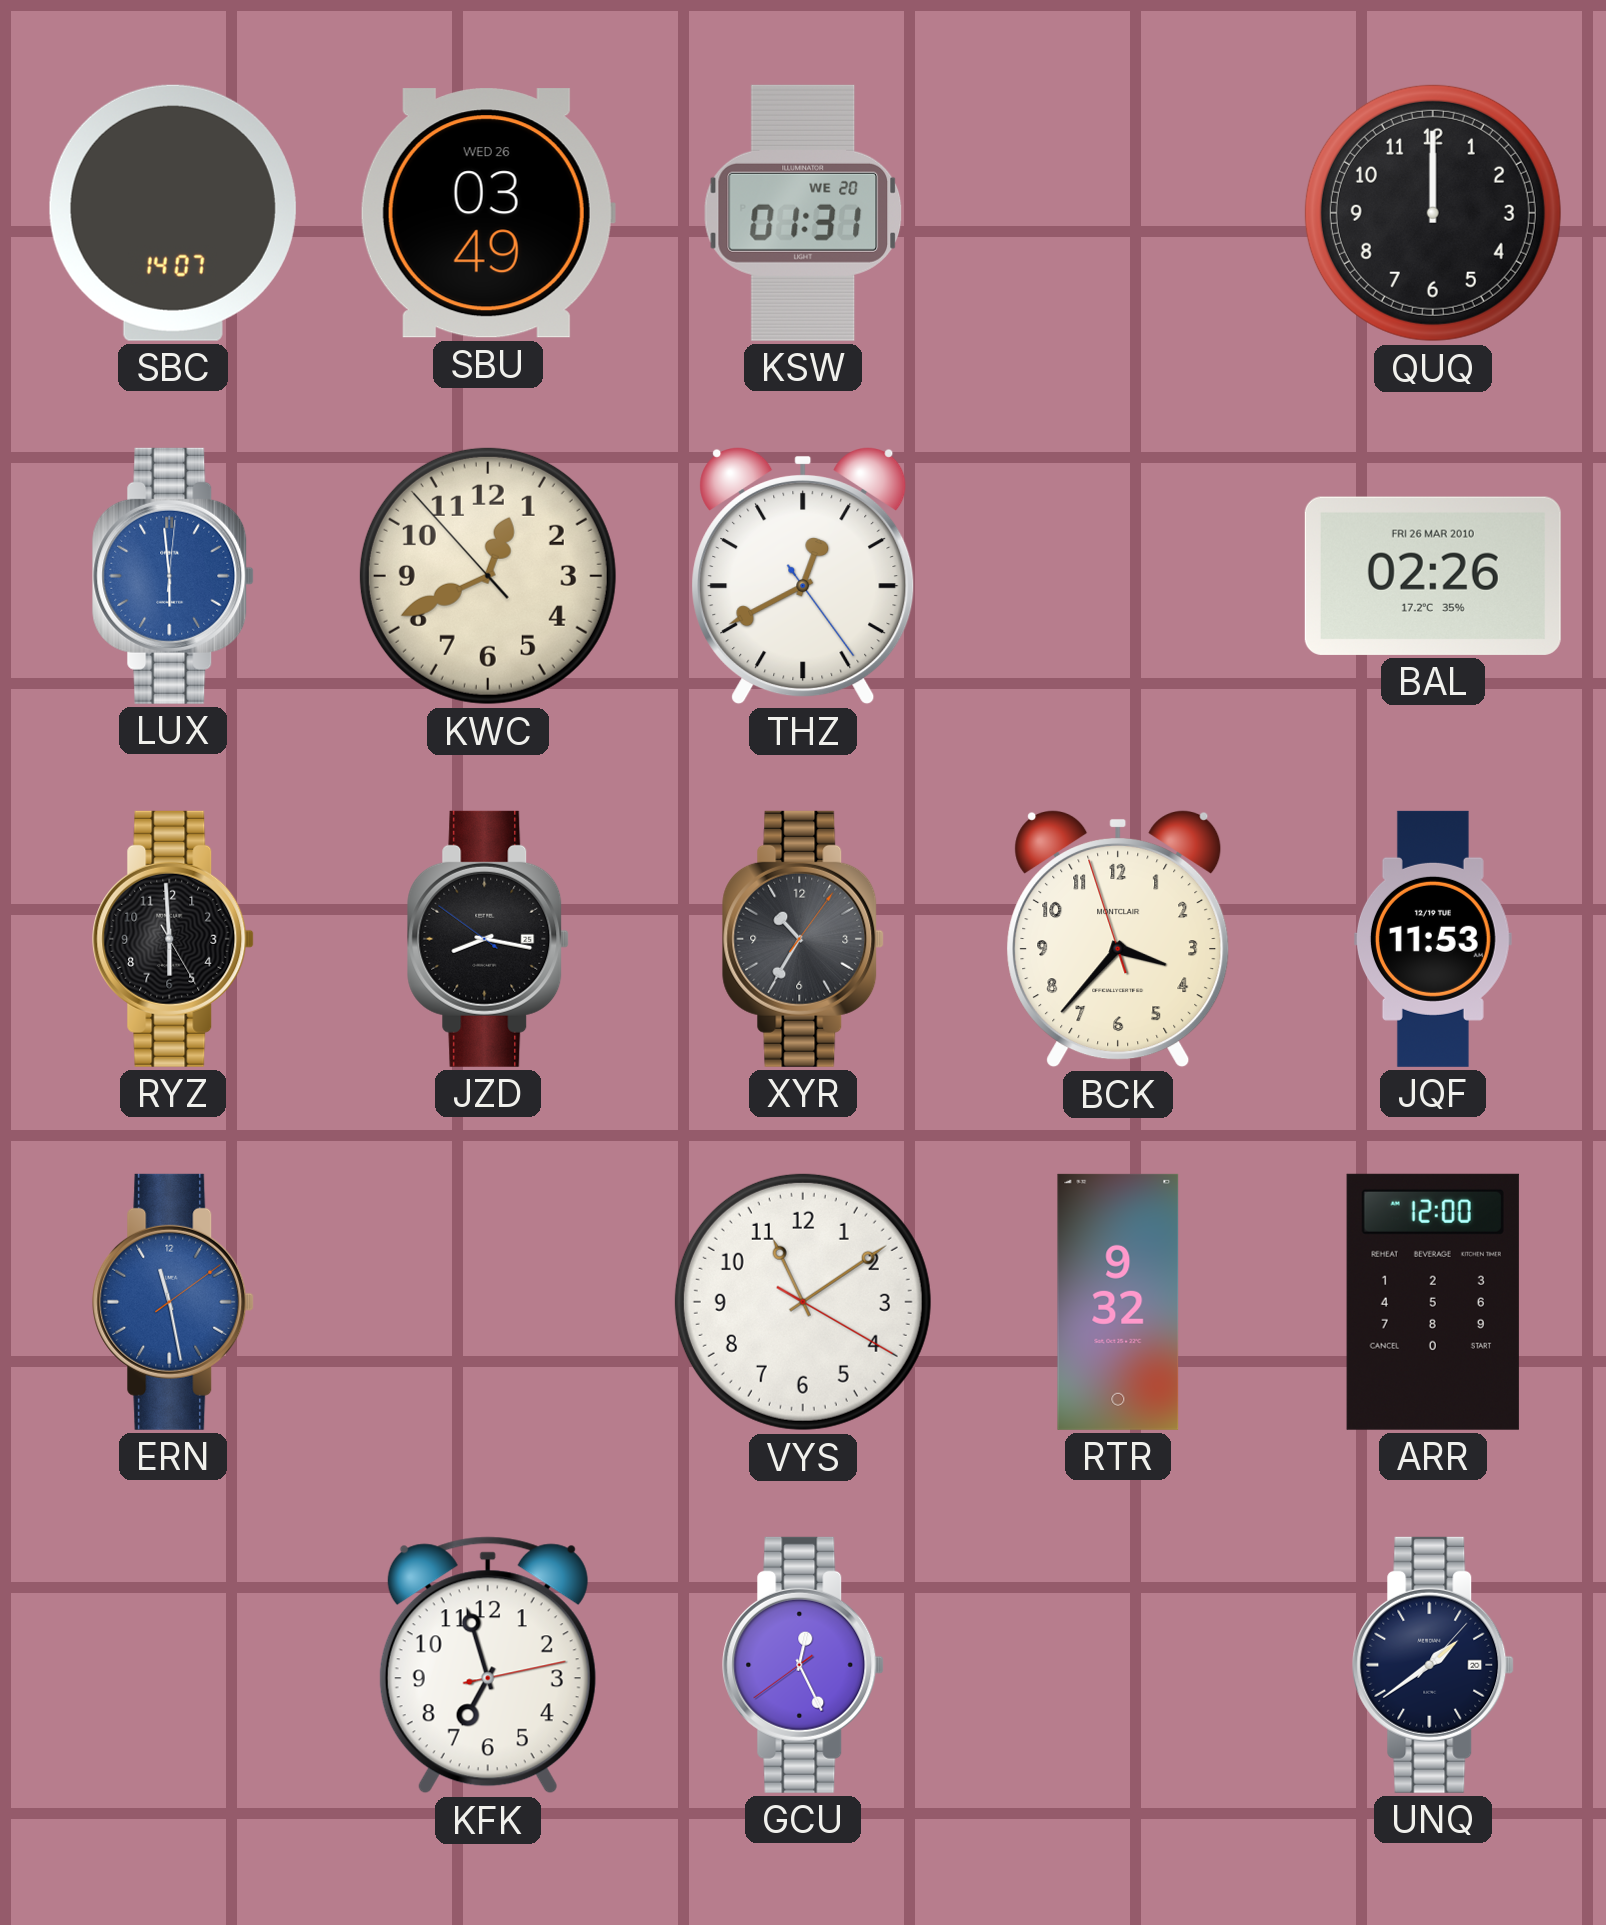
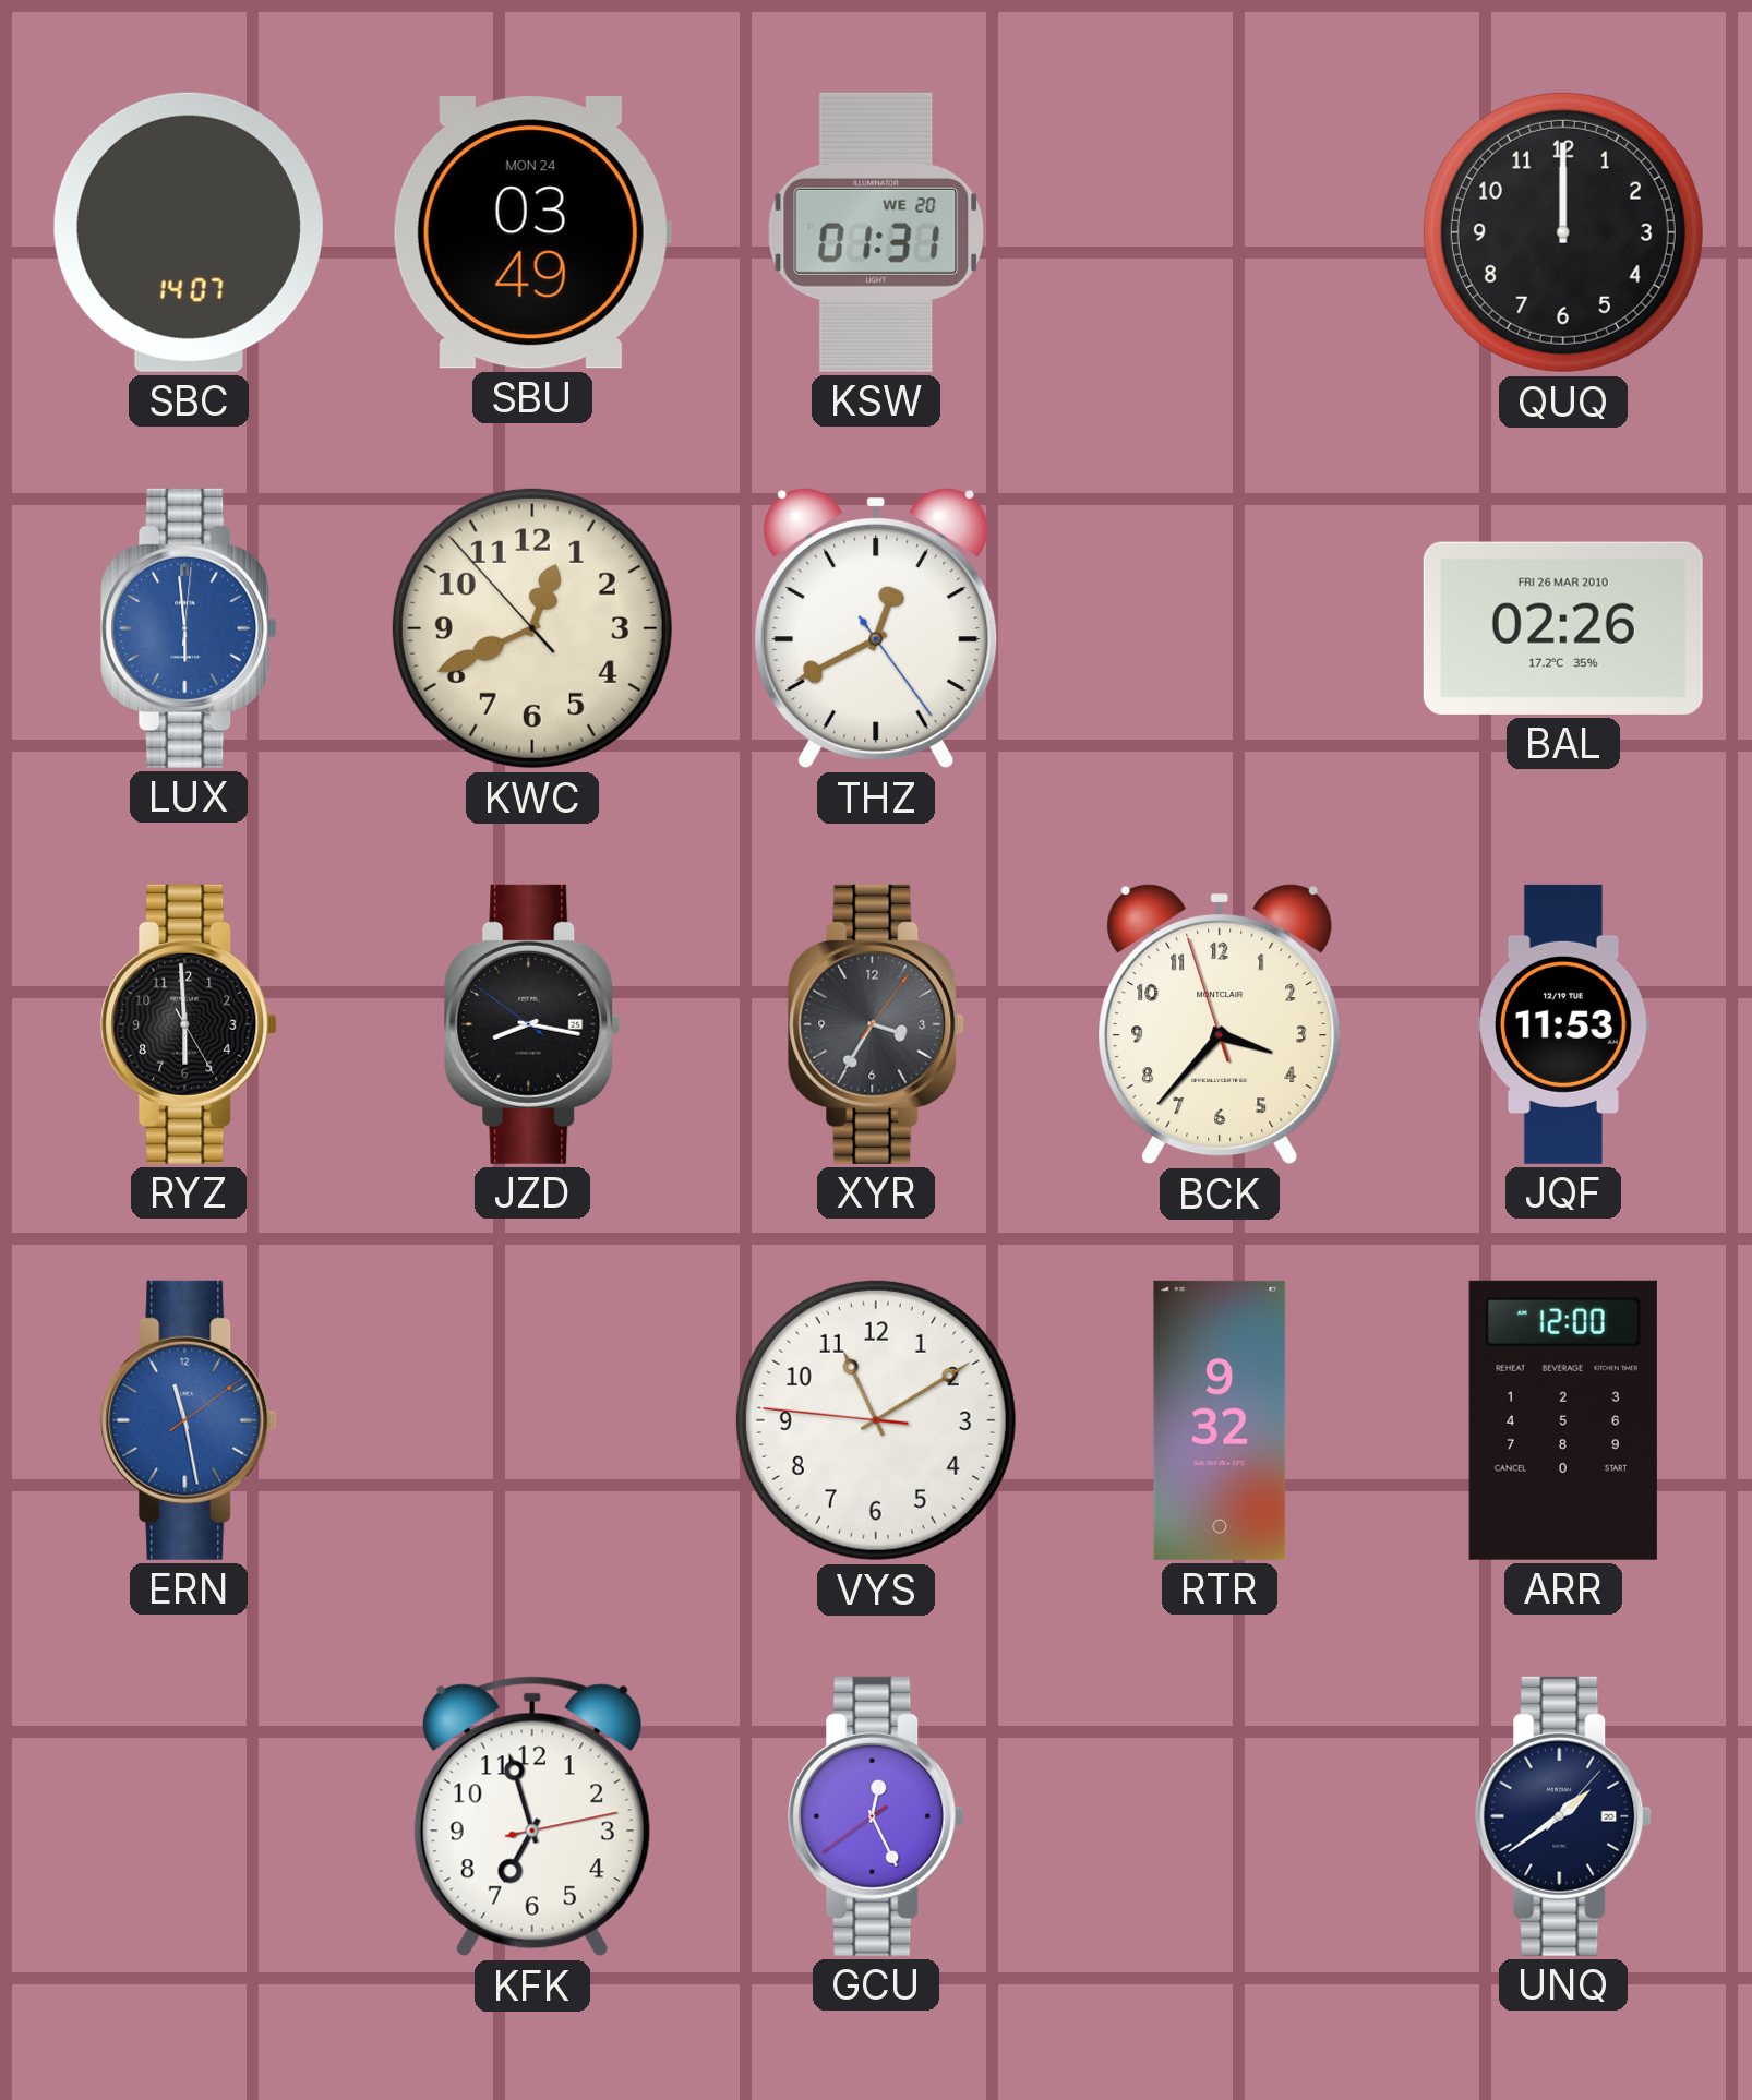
SBU date: WED 26 -> MON 24 (532, 232)
XYR: 10:35 -> 3:35 (876, 1024)
VYS: 11:09:20 -> 11:09:46 (876, 1420)
